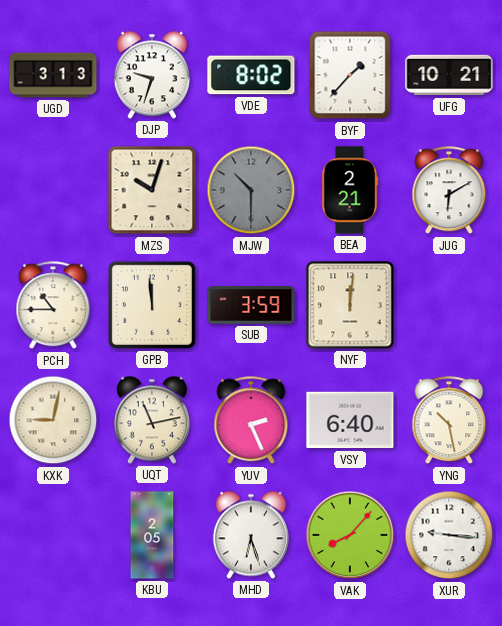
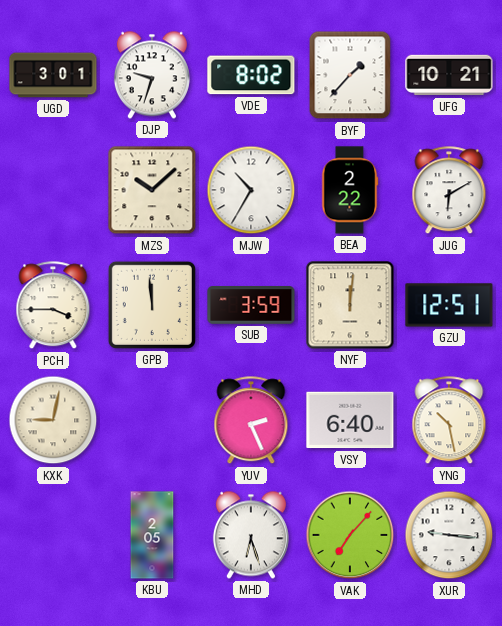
UGD: 3:13 -> 3:01 (53, 75)
MZS: 10:03 -> 10:08 (152, 190)
MJW: 10:30 -> 10:35 (251, 190)
MJW dial: grey -> white (251, 190)
BEA: 2:21 -> 2:22 (350, 190)
PCH: 10:45 -> 3:45 (53, 306)
GZU: none -> 12:51 (449, 305)
UQT: 11:13 -> none (152, 420)
VAK: 8:07 -> 7:07 (350, 535)
